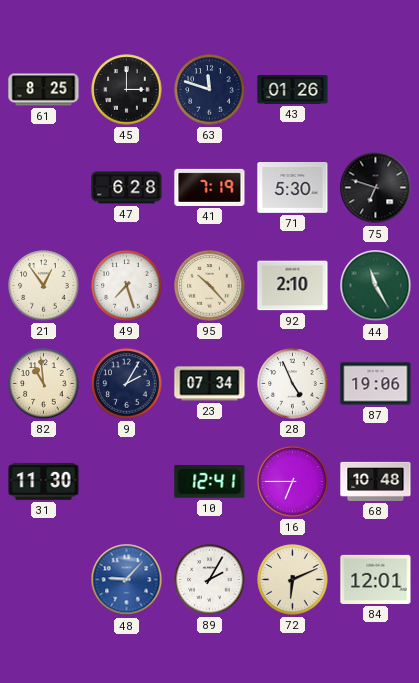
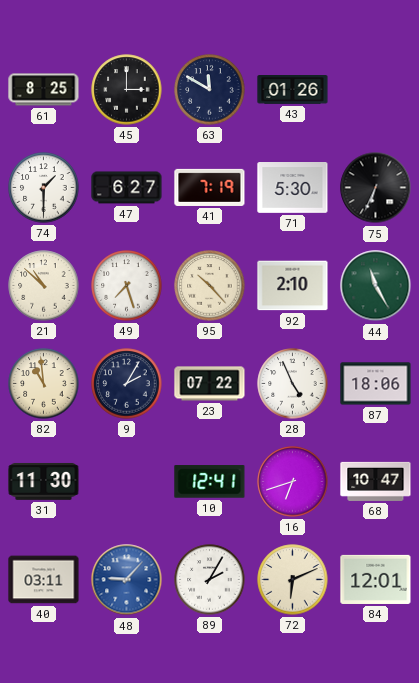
63: 11:48 -> 11:50 (210, 90)
74: none -> 1:30 (44, 188)
47: 6:28 -> 6:27 (127, 188)
75: 6:48 -> 6:34 (376, 188)
21: 12:54 -> 10:52 (44, 286)
23: 07:34 -> 07:22 (210, 384)
87: 19:06 -> 18:06 (376, 384)
16: 6:45 -> 6:42 (293, 482)
68: 10:48 -> 10:47 (376, 481)
40: none -> 03:11 (44, 580)
